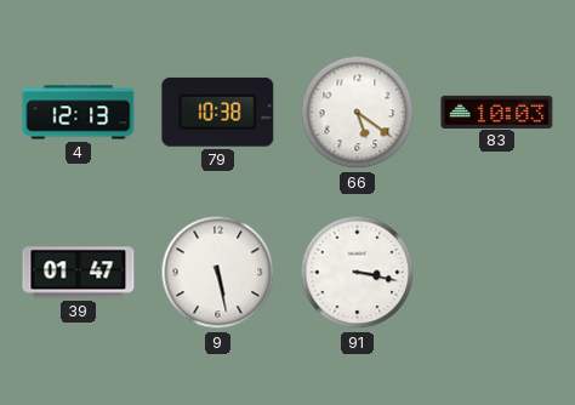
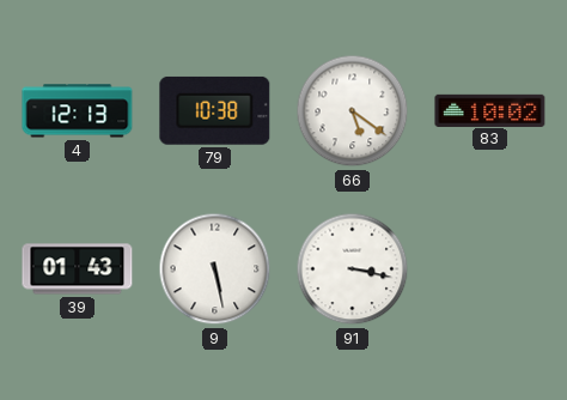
83: 10:03 -> 10:02 (490, 110)
39: 01:47 -> 01:43 (78, 269)
